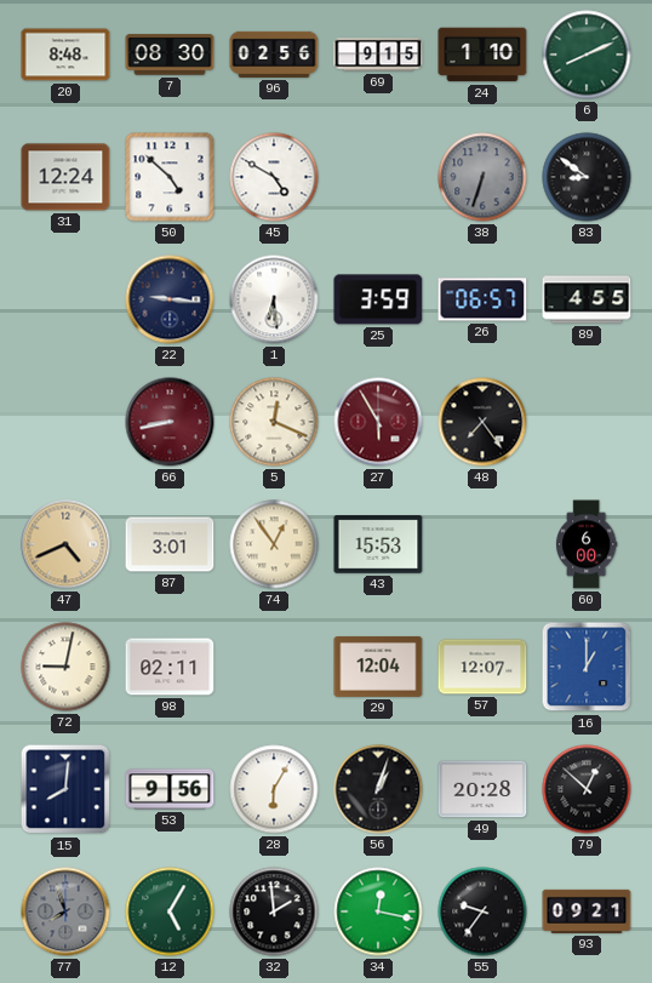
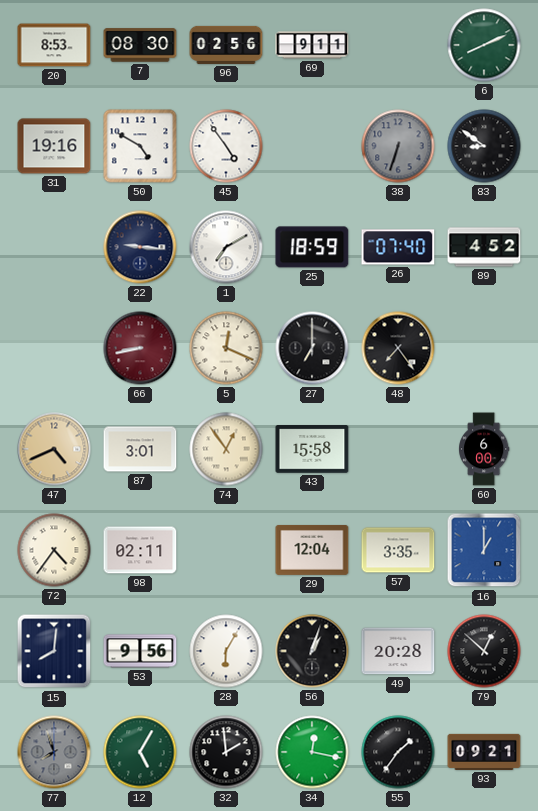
20: 8:48 -> 8:53 (54, 45)
69: 9:15 -> 9:11 (312, 45)
24: 1:10 -> none (482, 55)
31: 12:24 -> 19:16 (54, 146)
50: 4:52 -> 4:50 (140, 146)
45: 4:50 -> 4:54 (226, 146)
1: 6:29 -> 7:10 (226, 247)
25: 3:59 -> 18:59 (312, 247)
26: 06:57 -> 07:40 (398, 247)
89: 4:55 -> 4:52 (484, 247)
27: 5:55 -> 7:00 (312, 348)
27 dial: burgundy -> black (312, 348)
43: 15:53 -> 15:58 (312, 449)
72: 9:02 -> 4:36 (54, 550)
57: 12:07 -> 3:35 (398, 550)
55: 9:36 -> 1:36 (398, 752)
